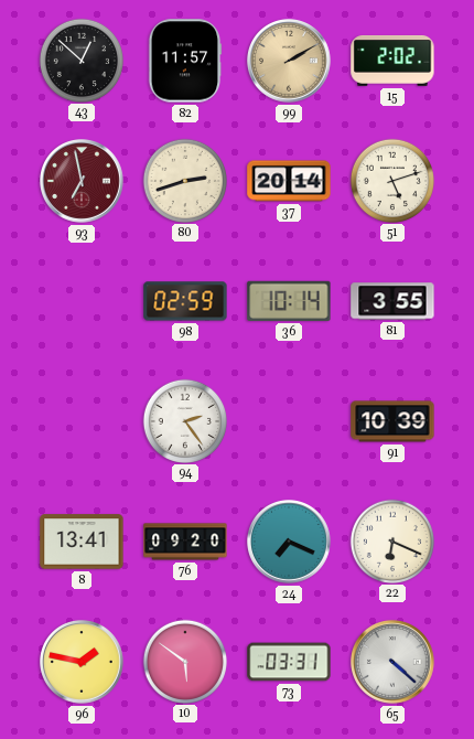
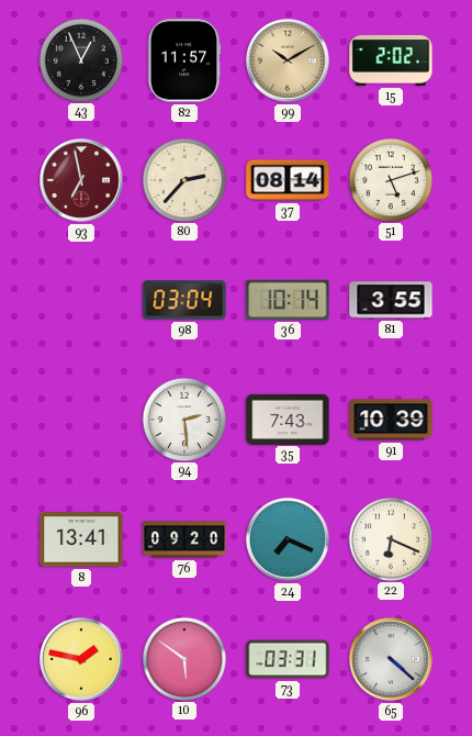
43: 12:52 -> 12:56 (80, 59)
99: 2:10 -> 10:10 (289, 62)
80: 2:42 -> 2:37 (183, 179)
37: 20:14 -> 08:14 (288, 180)
98: 02:59 -> 03:04 (184, 300)
94: 2:24 -> 2:29 (183, 419)
35: none -> 7:43 (288, 419)
